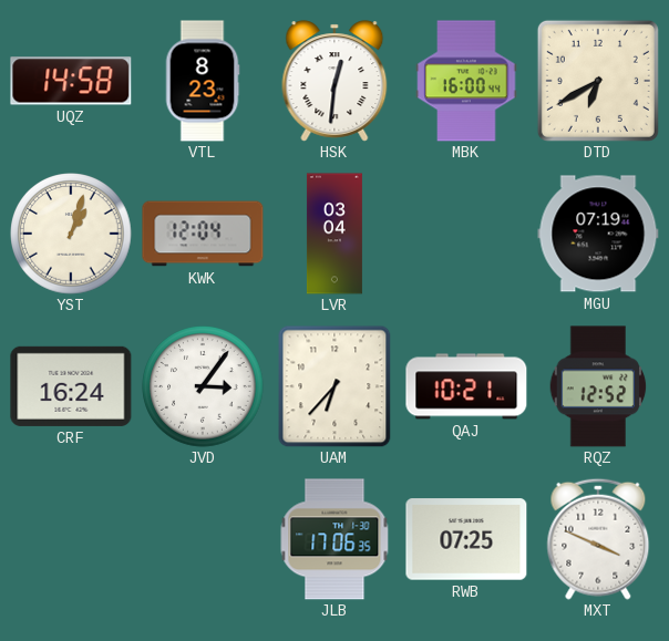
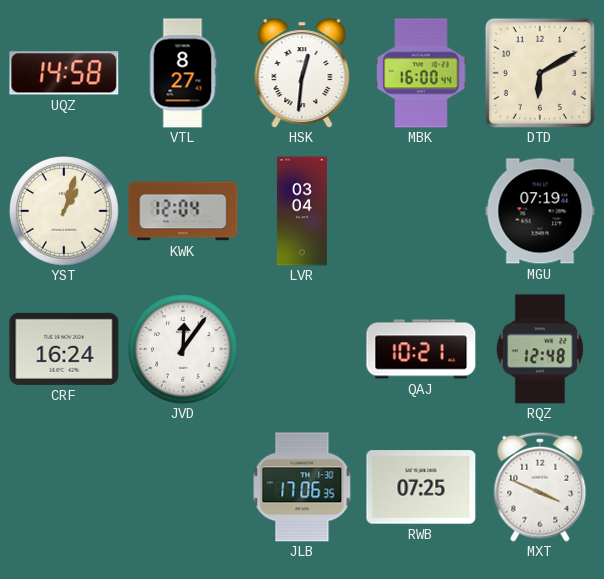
VTL: 8:23 -> 8:27 (183, 73)
DTD: 6:40 -> 6:10 (540, 73)
JVD: 3:06 -> 12:06 (183, 349)
UAM: 6:37 -> none (334, 386)
RQZ: 12:52 -> 12:48 (540, 349)
